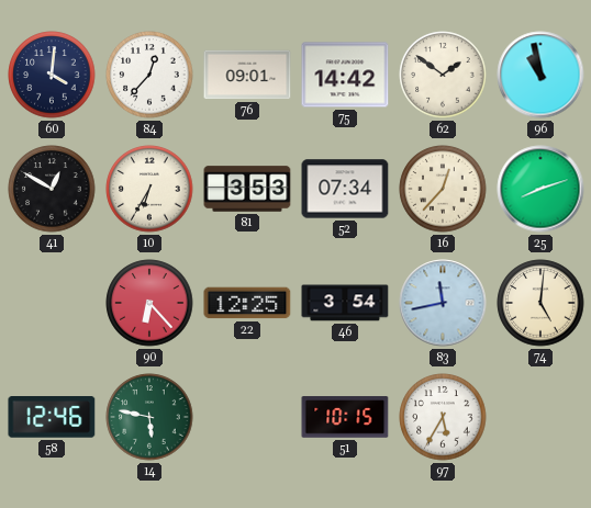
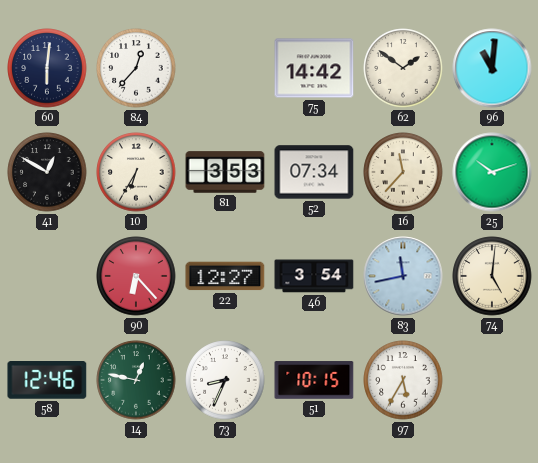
60: 4:01 -> 6:01 (47, 68)
76: 09:01 -> none (247, 75)
96: 10:58 -> 11:01 (492, 68)
16: 12:37 -> 11:37 (403, 172)
25: 8:12 -> 10:12 (492, 172)
22: 12:25 -> 12:27 (225, 276)
14: 5:47 -> 12:47 (136, 380)
73: none -> 8:34 (225, 380)
